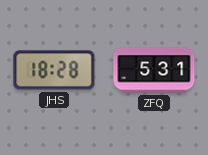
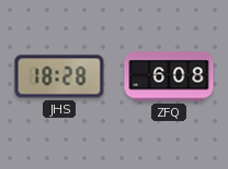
ZFQ: 5:31 -> 6:08 (169, 76)
